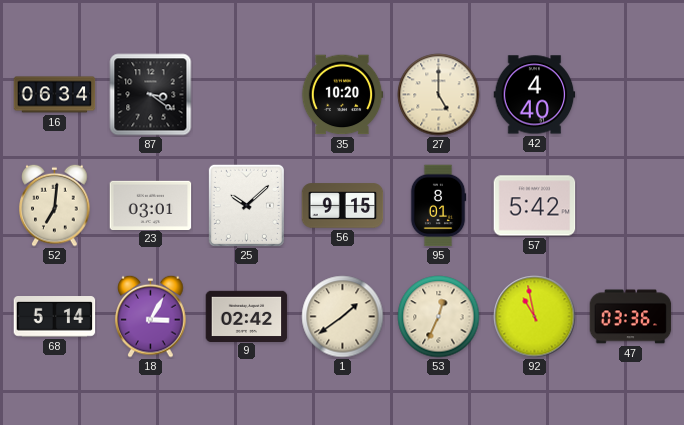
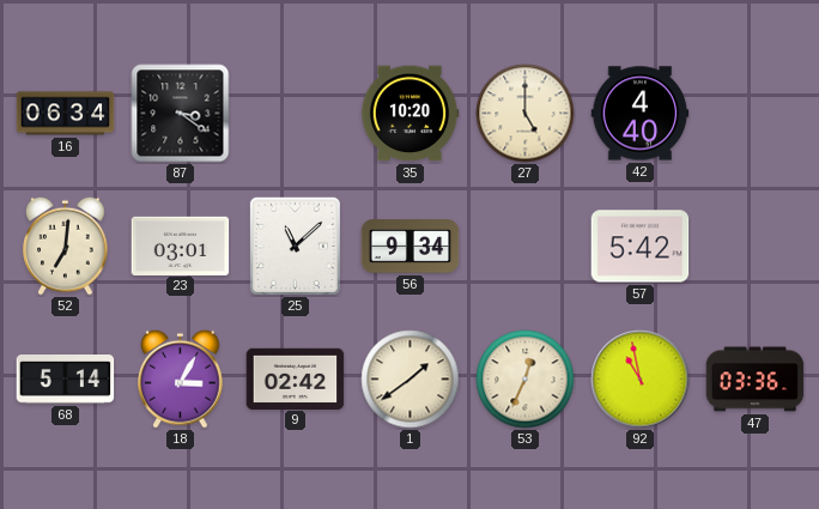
25: 10:08 -> 11:08 (295, 246)
56: 9:15 -> 9:34 (411, 247)
95: 8:01 -> none (438, 206)
